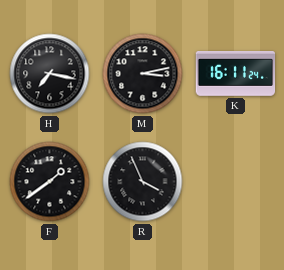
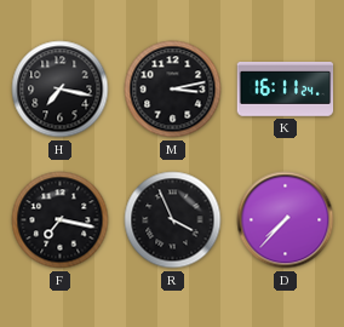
F: 1:39 -> 7:17 (61, 220)
D: none -> 7:37 (286, 220)
